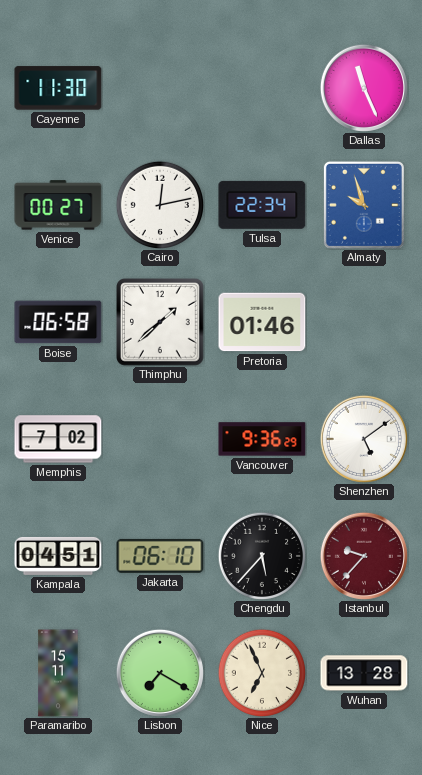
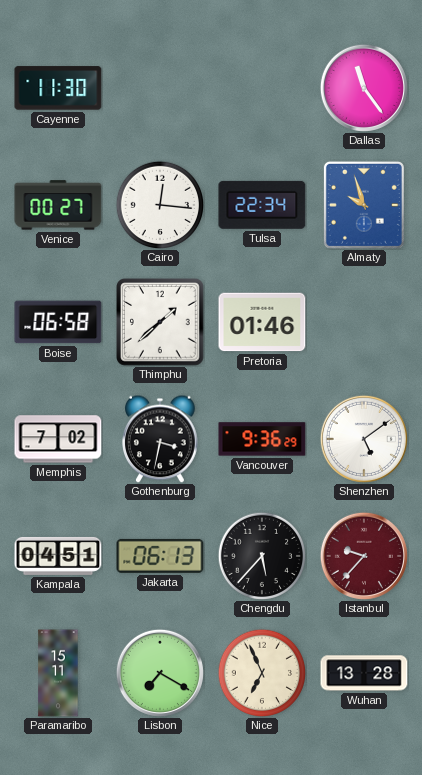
Dallas: 11:26 -> 11:24 (364, 88)
Cairo: 12:13 -> 12:16 (159, 204)
Gothenburg: none -> 3:32 (161, 439)
Jakarta: 06:10 -> 06:13 (160, 556)
